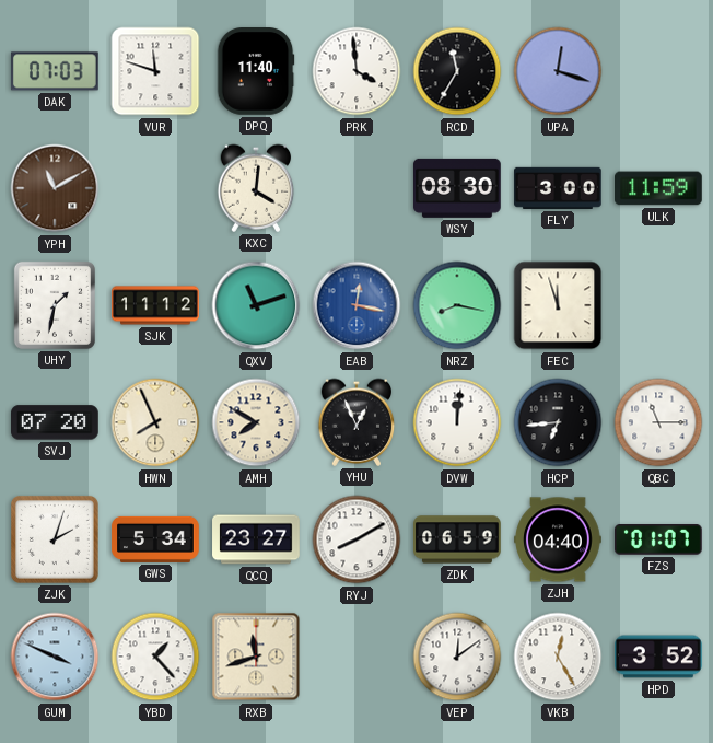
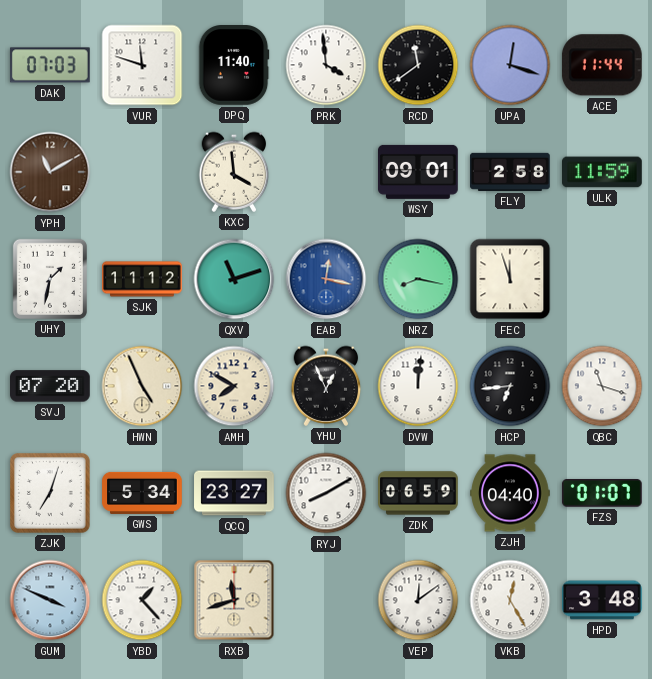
RCD: 11:35 -> 11:39 (418, 65)
ACE: none -> 11:44 (602, 65)
KXC: 4:01 -> 3:59 (234, 172)
WSY: 08:30 -> 09:01 (419, 172)
FLY: 3:00 -> 2:58 (510, 172)
HWN: 7:56 -> 4:56 (142, 386)
QBC: 11:15 -> 11:18 (602, 386)
ZJK: 2:03 -> 7:03 (50, 493)
HPD: 3:52 -> 3:48 (602, 600)
